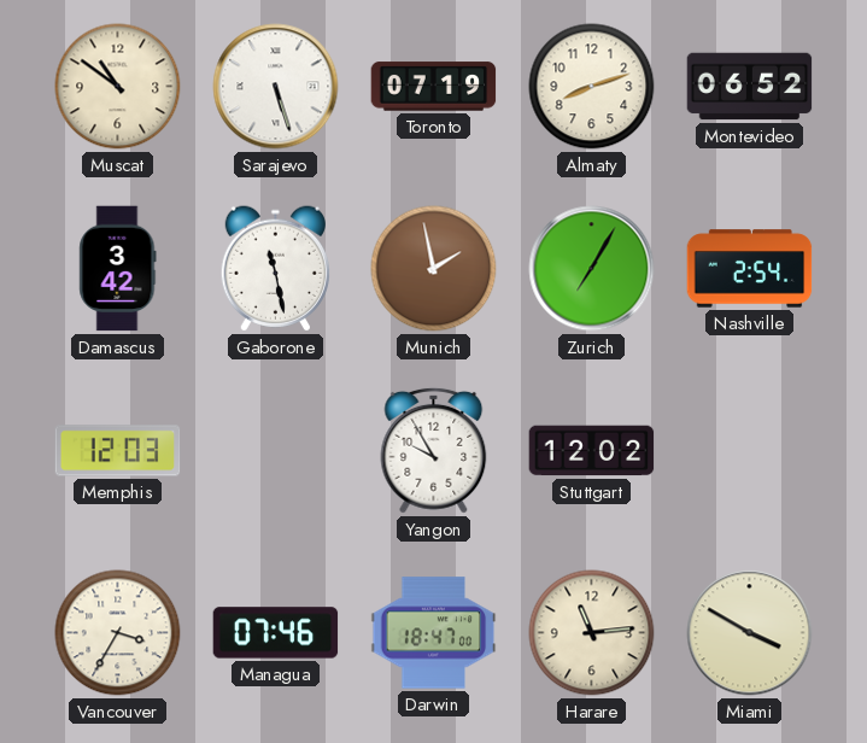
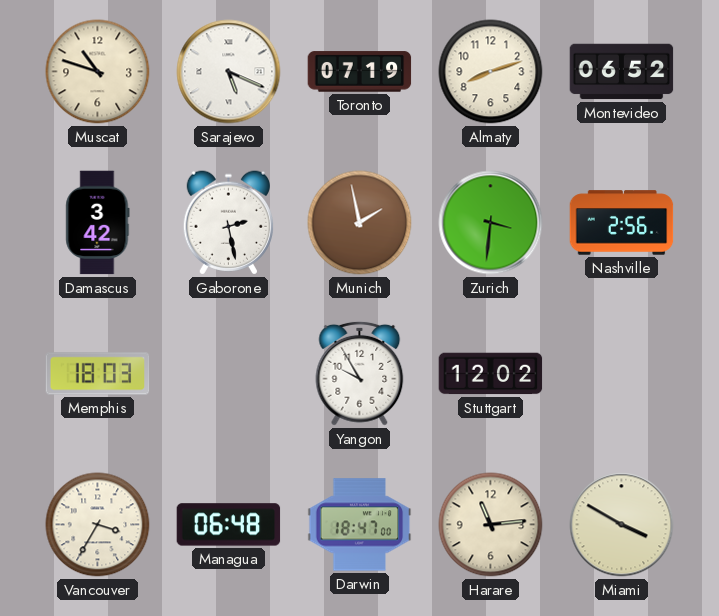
Muscat: 10:51 -> 10:48 (98, 72)
Sarajevo: 5:27 -> 5:19 (229, 72)
Gaborone: 11:28 -> 2:28 (228, 223)
Zurich: 7:05 -> 3:31 (491, 223)
Nashville: 2:54 -> 2:56 (622, 223)
Memphis: 12:03 -> 18:03 (98, 374)
Managua: 07:46 -> 06:48 (229, 525)
